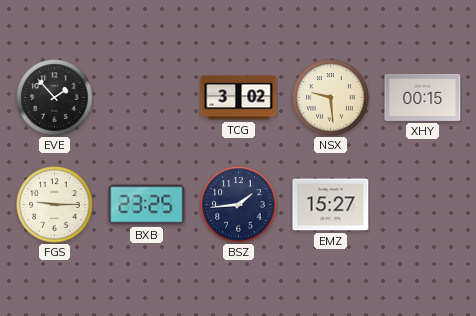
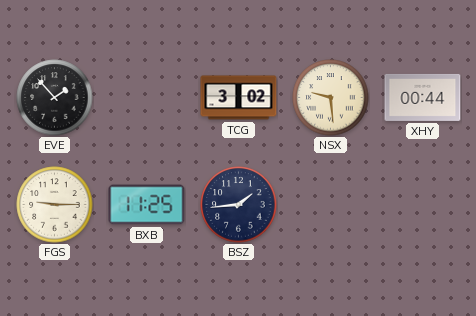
XHY: 00:15 -> 00:44 (423, 97)
BXB: 23:25 -> 11:25 (147, 205)
EMZ: 15:27 -> none (331, 205)
